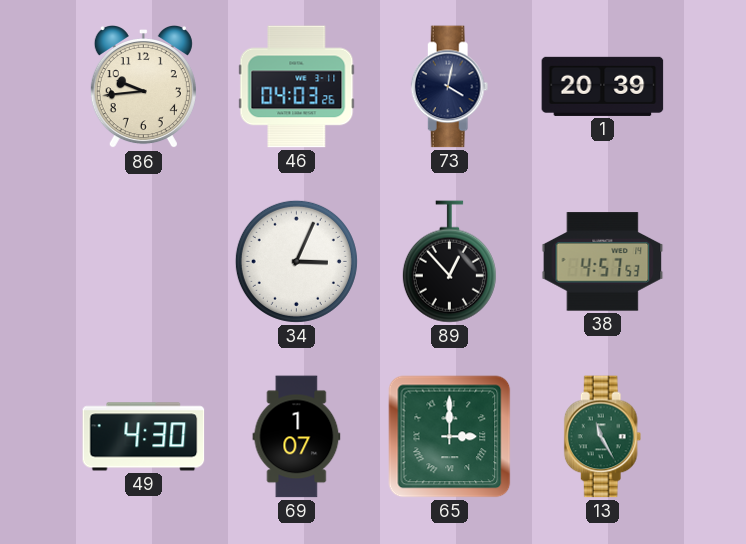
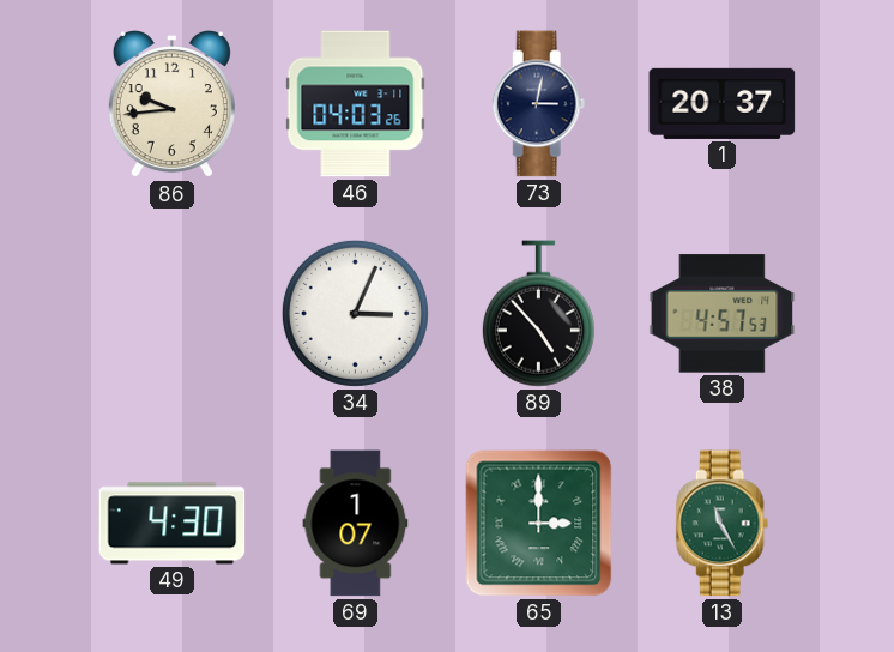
73: 4:02 -> 3:02 (539, 104)
1: 20:39 -> 20:37 (723, 103)
89: 12:53 -> 4:53 (538, 314)
